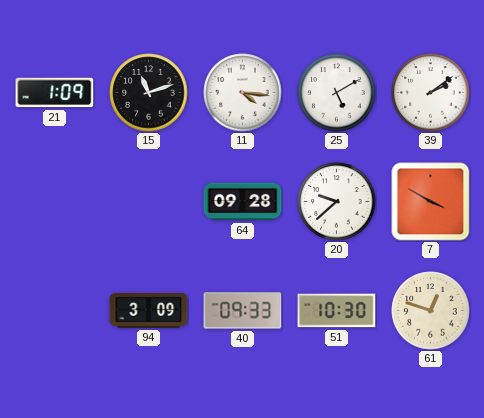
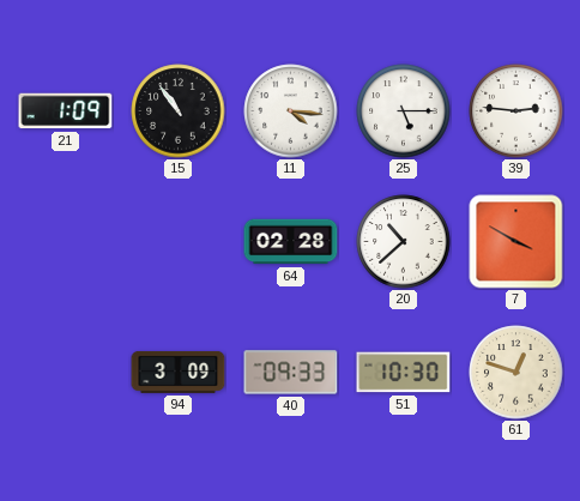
15: 11:12 -> 10:54 (179, 111)
25: 5:10 -> 5:15 (404, 111)
39: 2:09 -> 2:46 (516, 111)
64: 09:28 -> 02:28 (291, 242)
20: 9:38 -> 10:38 (404, 242)
